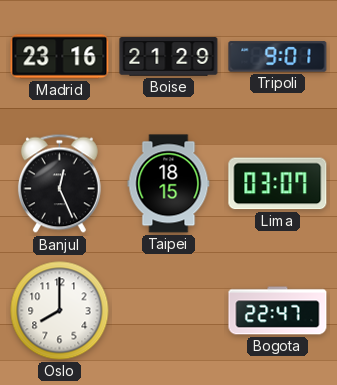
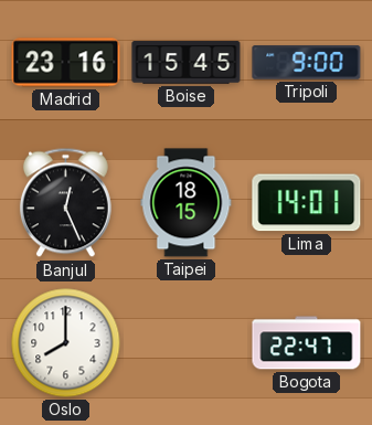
Boise: 21:29 -> 15:45 (187, 63)
Tripoli: 9:01 -> 9:00 (307, 63)
Lima: 03:07 -> 14:01 (307, 203)
